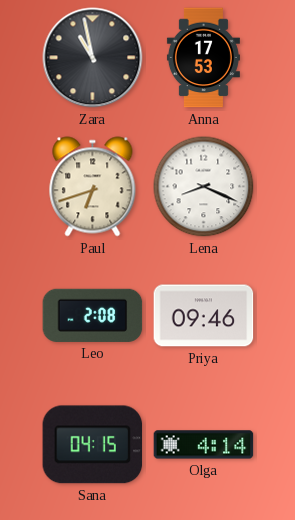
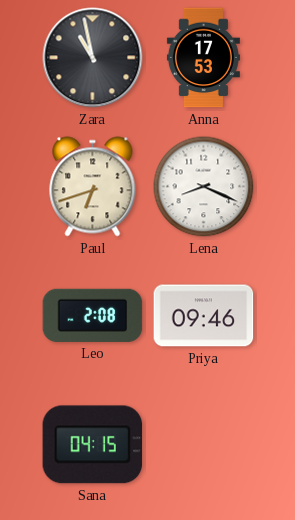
Olga: 4:14 -> none (204, 445)
